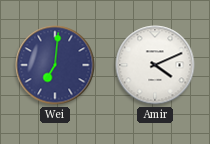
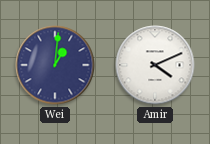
Wei: 7:01 -> 1:01 (55, 65)
